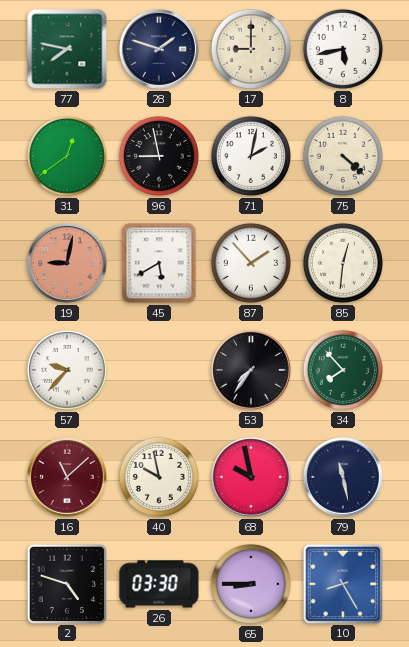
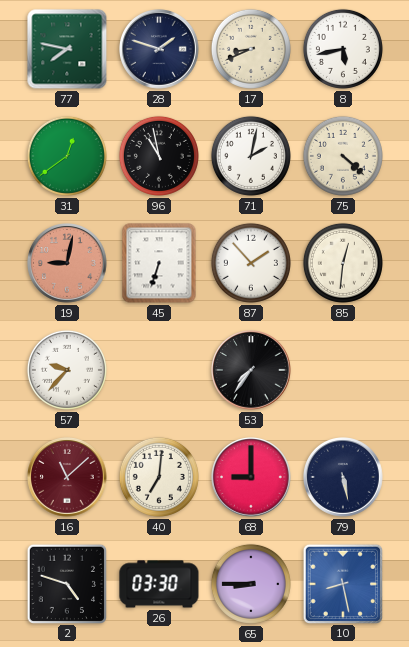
17: 9:00 -> 8:41 (251, 49)
96: 8:58 -> 10:58 (159, 156)
45: 5:40 -> 6:33 (159, 263)
34: 7:53 -> none (343, 370)
40: 9:58 -> 7:01 (159, 477)
68: 9:58 -> 9:00 (252, 478)
79: 11:28 -> 5:28 (344, 478)
10: 8:25 -> 8:28 (342, 583)
